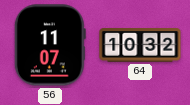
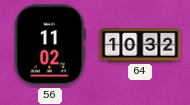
56: 11:07 -> 11:02 (50, 45)
